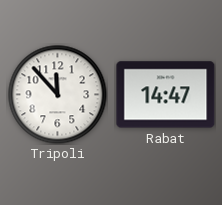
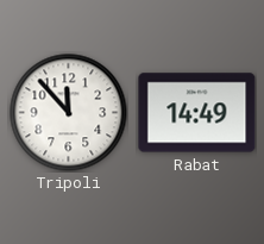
Rabat: 14:47 -> 14:49 (197, 113)
